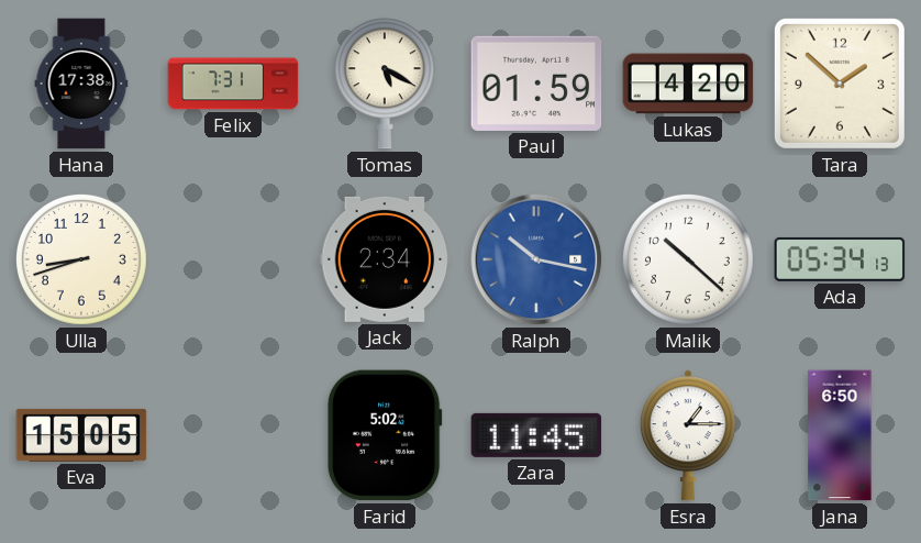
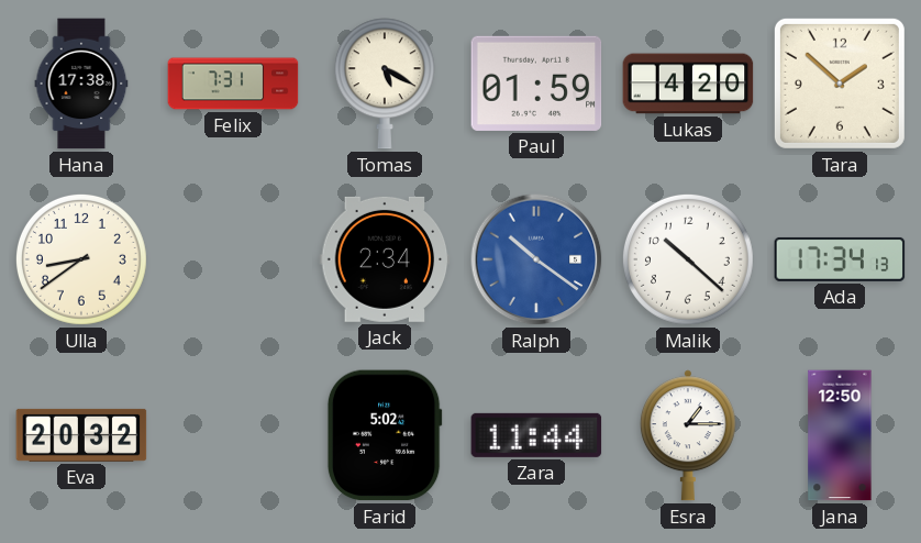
Ulla: 8:42 -> 8:39 (81, 259)
Ralph: 10:17 -> 10:21 (536, 259)
Ada: 05:34 -> 17:34 (840, 259)
Eva: 15:05 -> 20:32 (81, 435)
Zara: 11:45 -> 11:44 (536, 435)
Jana: 6:50 -> 12:50 (840, 435)
